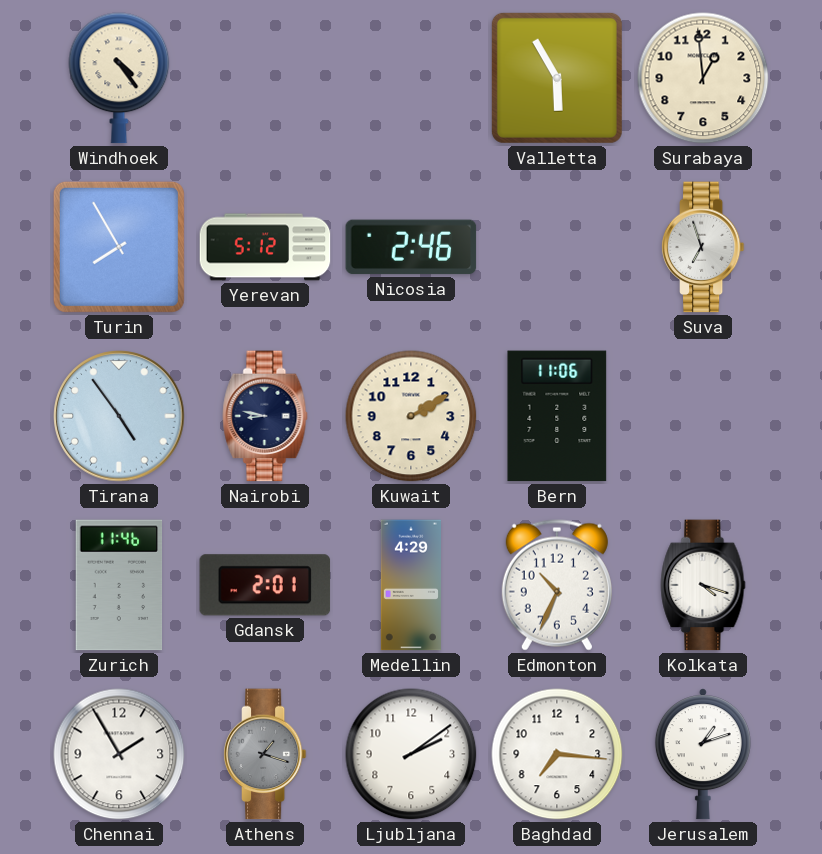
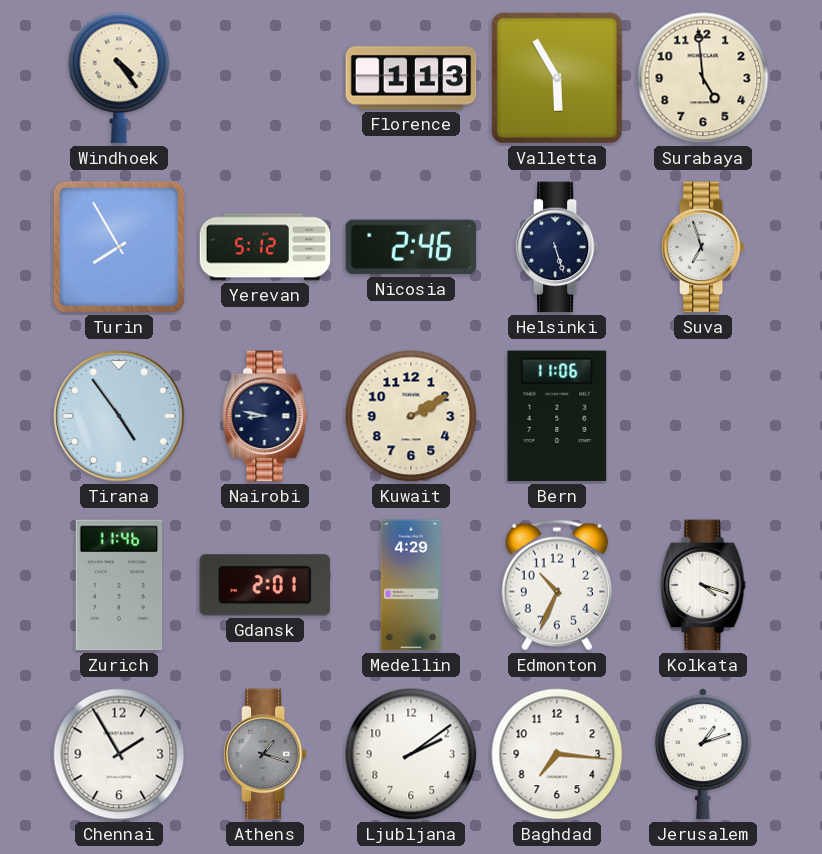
Florence: none -> 1:13 (411, 78)
Surabaya: 12:59 -> 4:59 (703, 78)
Helsinki: none -> 5:27 (557, 247)
